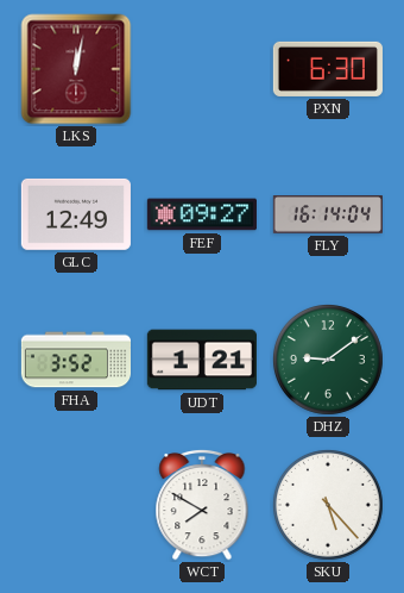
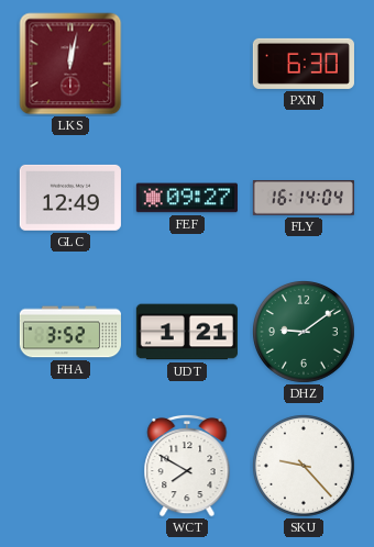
SKU: 5:23 -> 9:23 (304, 466)
